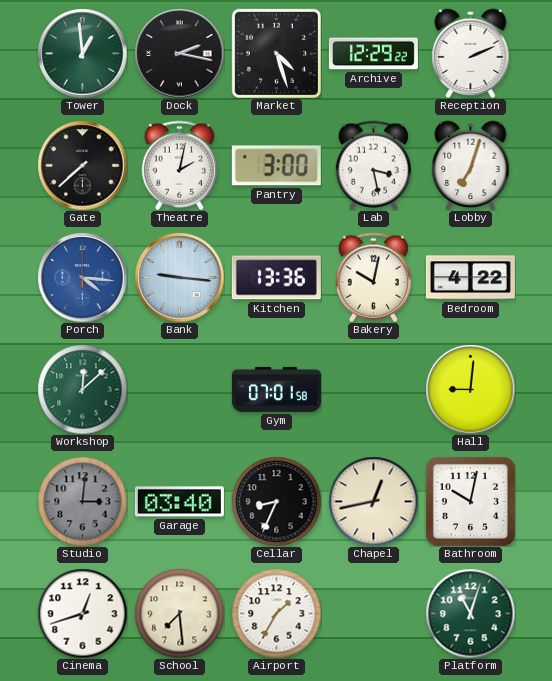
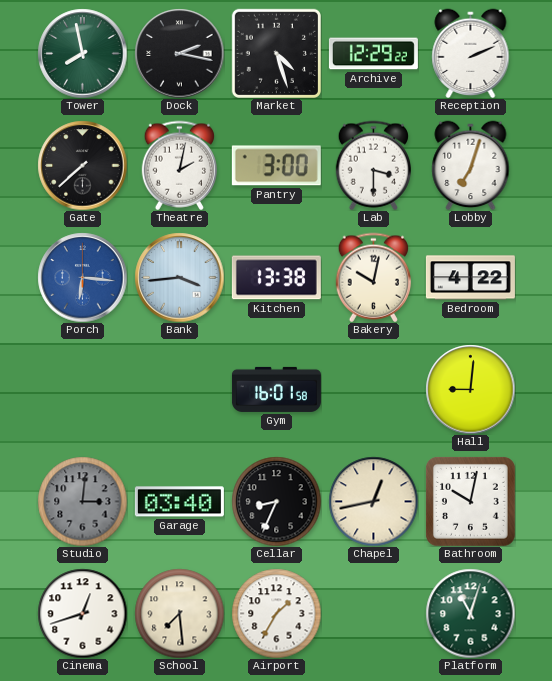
Tower: 12:59 -> 7:58 (82, 53)
Lab: 3:28 -> 3:30 (373, 165)
Porch: 4:16 -> 6:16 (82, 277)
Bank: 9:16 -> 3:44 (179, 277)
Kitchen: 13:36 -> 13:38 (276, 278)
Workshop: 12:08 -> none (82, 389)
Gym: 07:01 -> 16:01 (276, 389)
